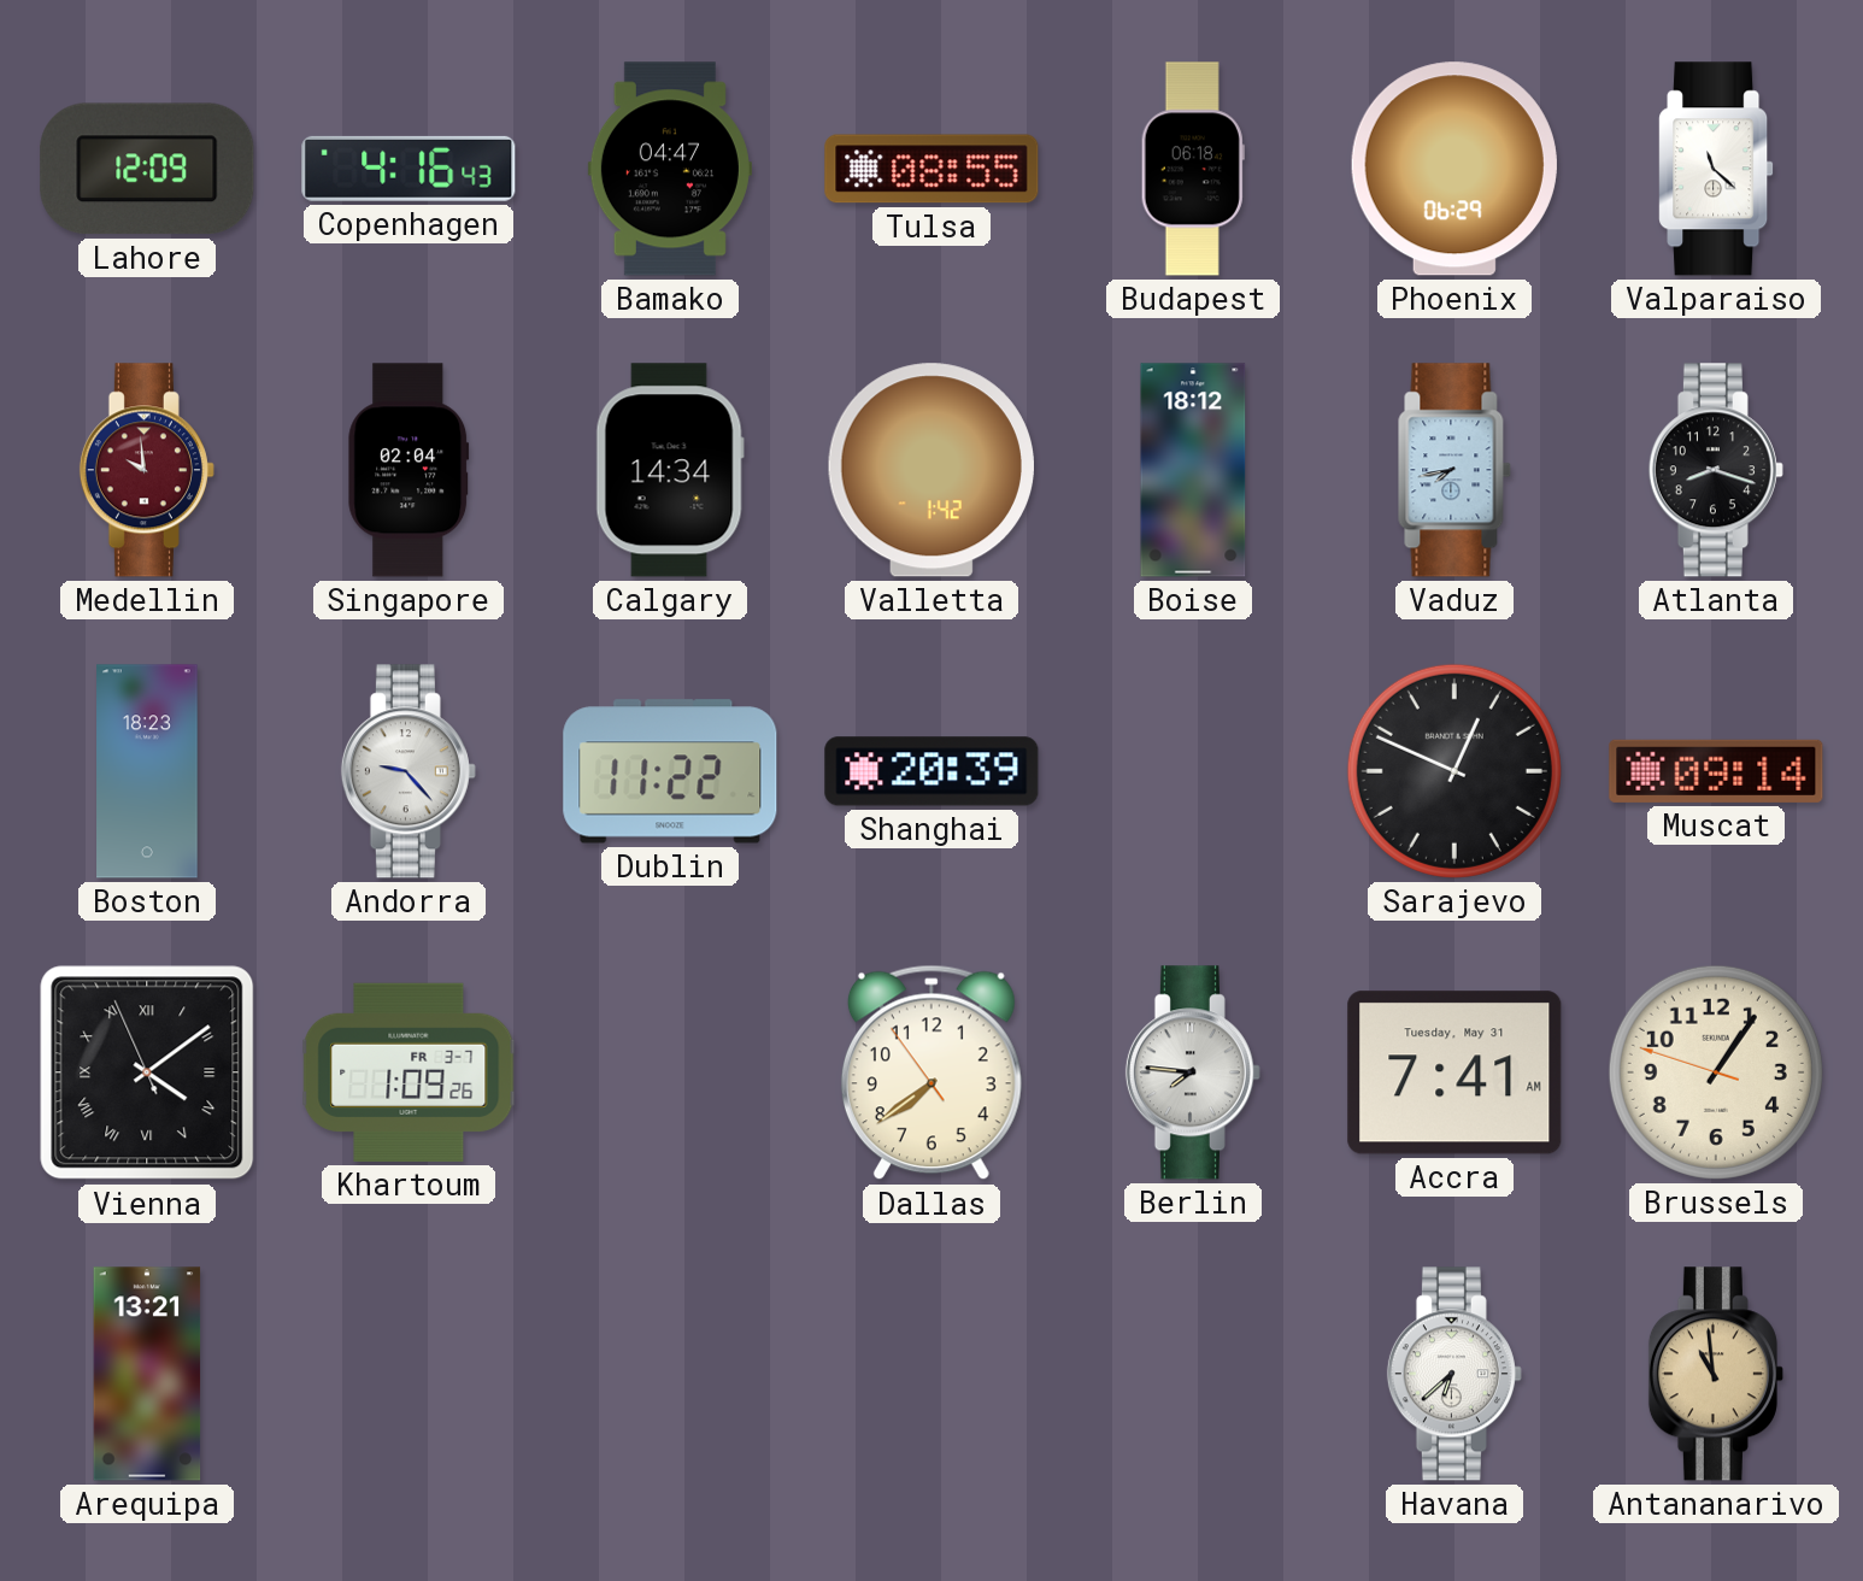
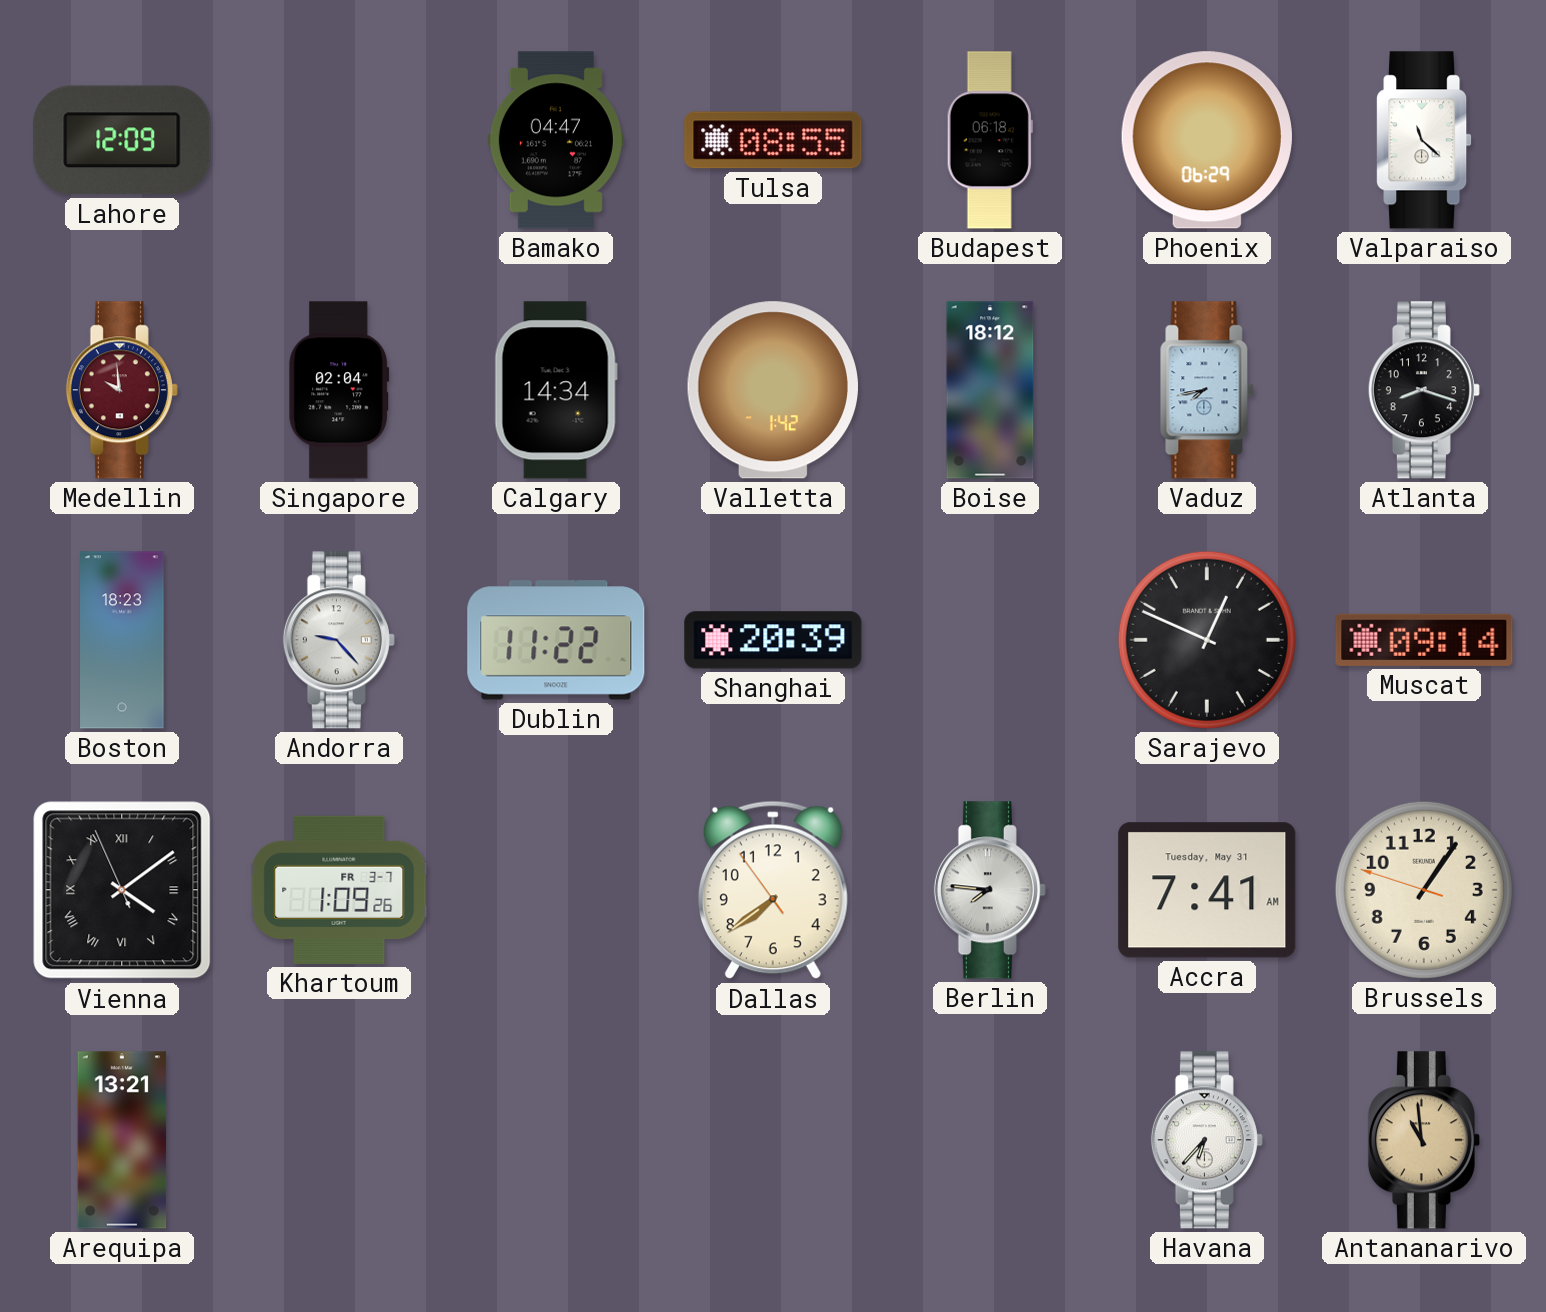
Copenhagen: 4:16 -> none (409, 169)
Havana: 6:38 -> 6:37 (1207, 1140)
